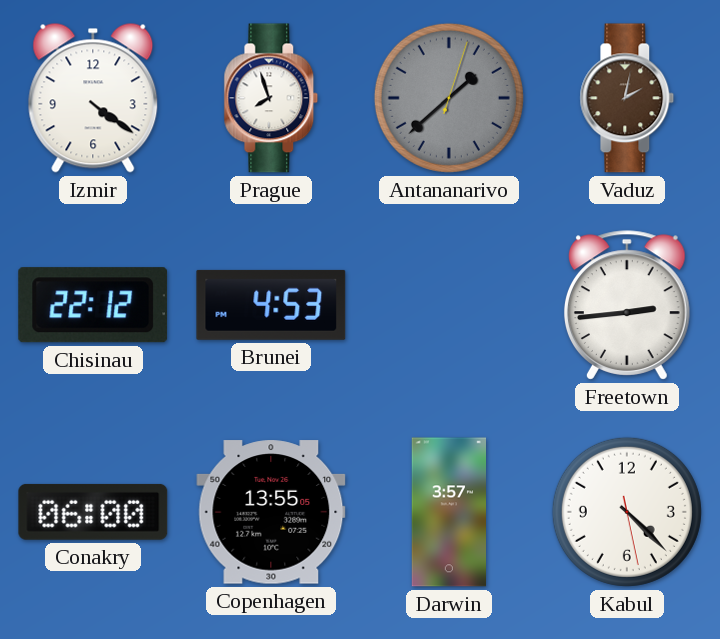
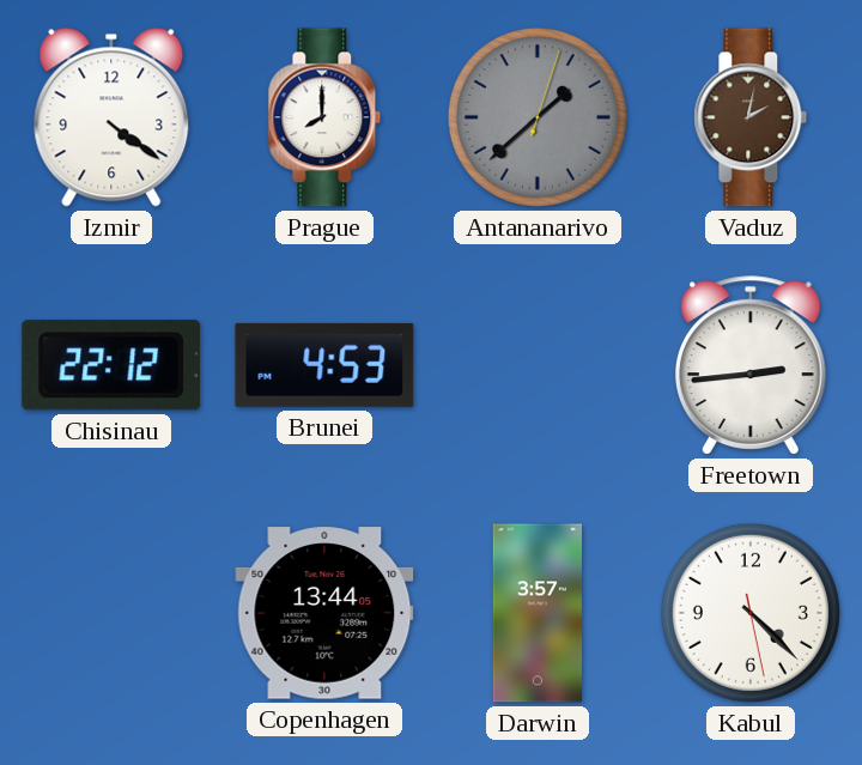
Prague: 7:57 -> 8:00 (324, 117)
Conakry: 06:00 -> none (93, 512)
Copenhagen: 13:55 -> 13:44 (324, 613)
